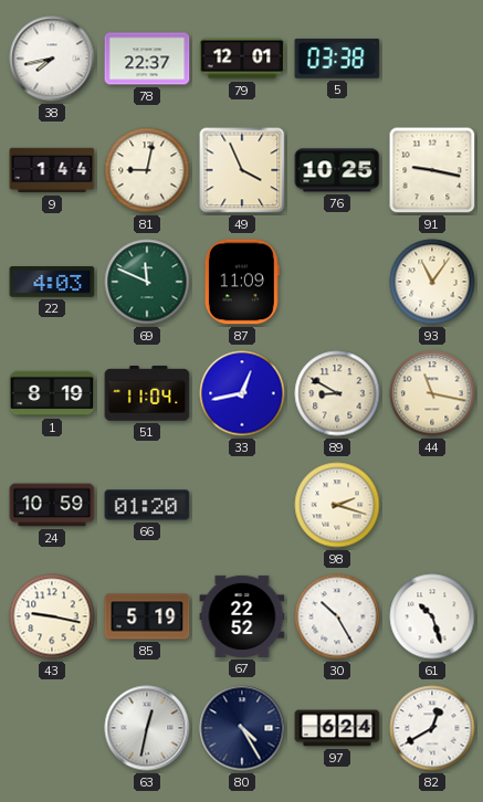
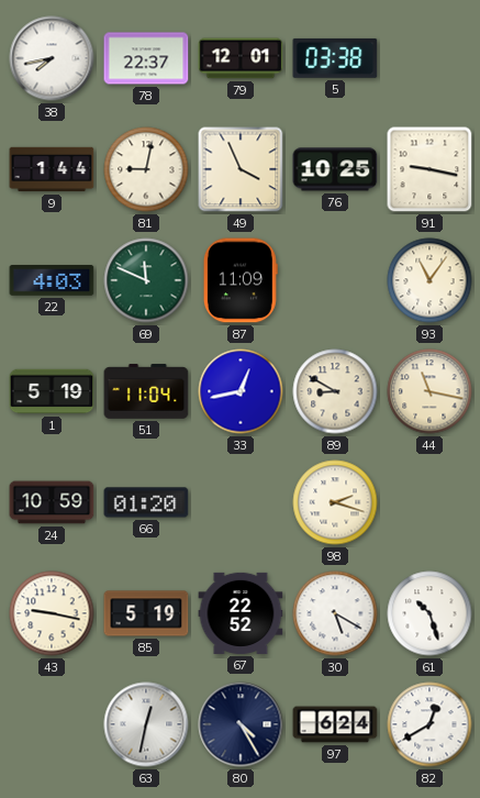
1: 8:19 -> 5:19 (52, 391)
30: 10:25 -> 5:20 (335, 613)
